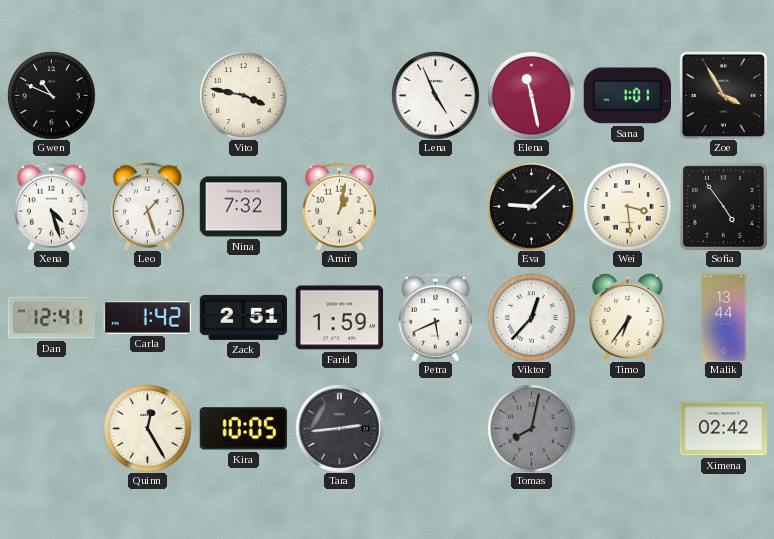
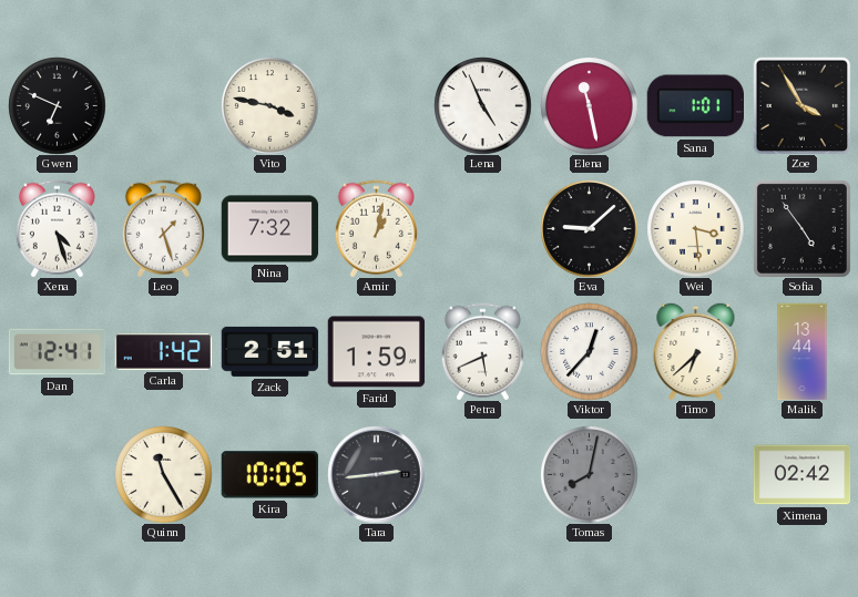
Gwen: 10:49 -> 6:49 (57, 105)
Timo: 6:36 -> 6:38 (696, 351)
Quinn: 12:25 -> 11:25 (163, 474)
